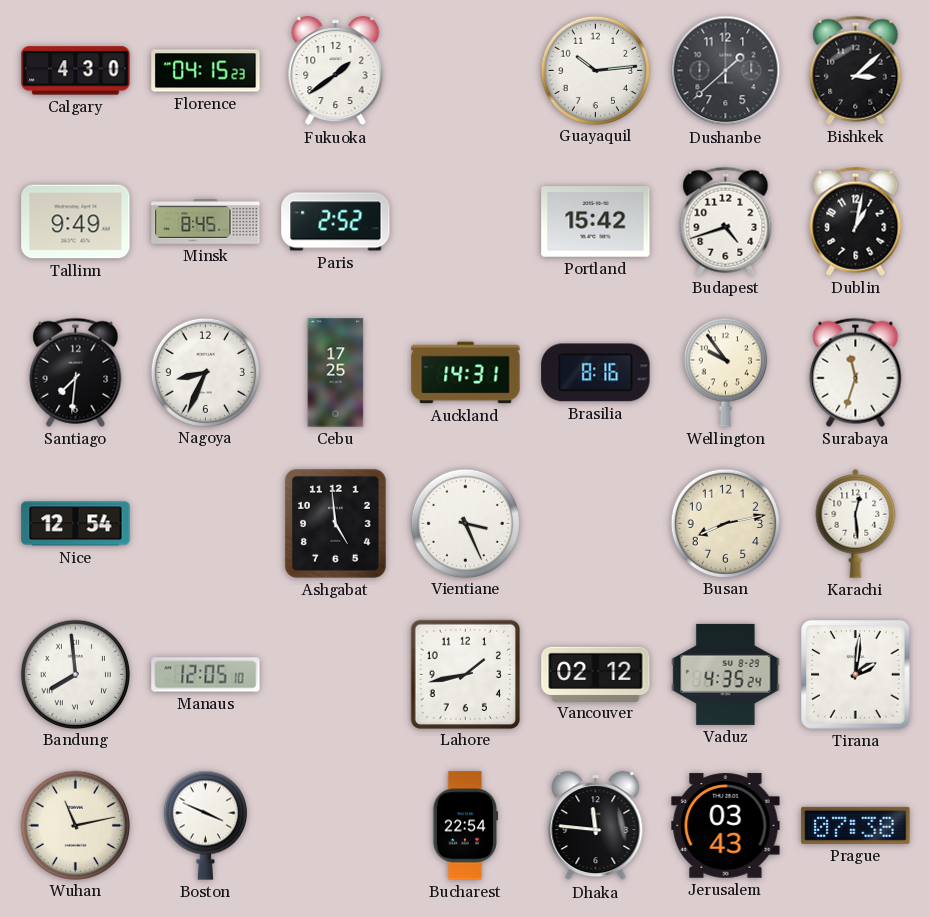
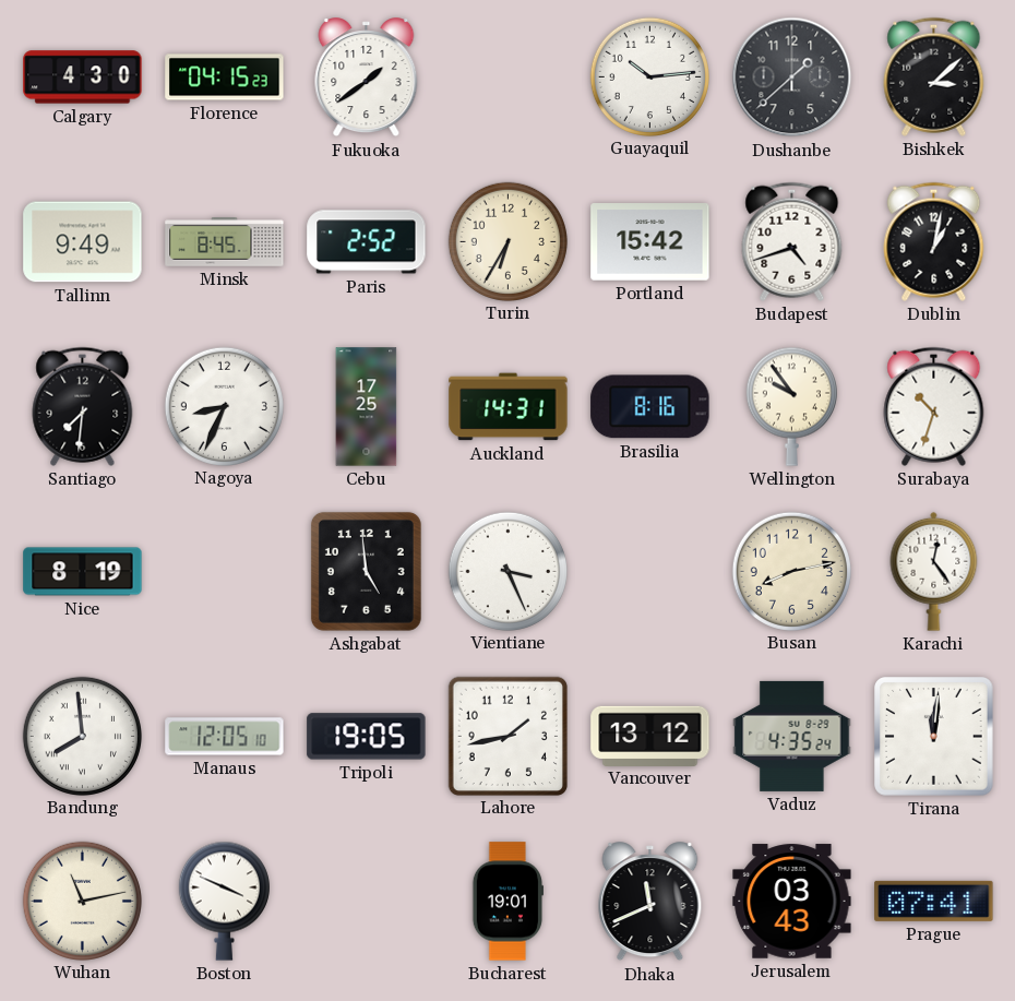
Turin: none -> 6:35 (507, 241)
Surabaya: 11:33 -> 10:33 (934, 406)
Nice: 12:54 -> 8:19 (83, 572)
Karachi: 12:29 -> 12:24 (934, 571)
Tripoli: none -> 19:05 (367, 737)
Vancouver: 02:12 -> 13:12 (650, 736)
Tirana: 2:01 -> 12:01 (934, 737)
Bucharest: 22:54 -> 19:01 (507, 902)
Dhaka: 11:46 -> 11:41 (650, 902)
Prague: 07:38 -> 07:41 (934, 901)
